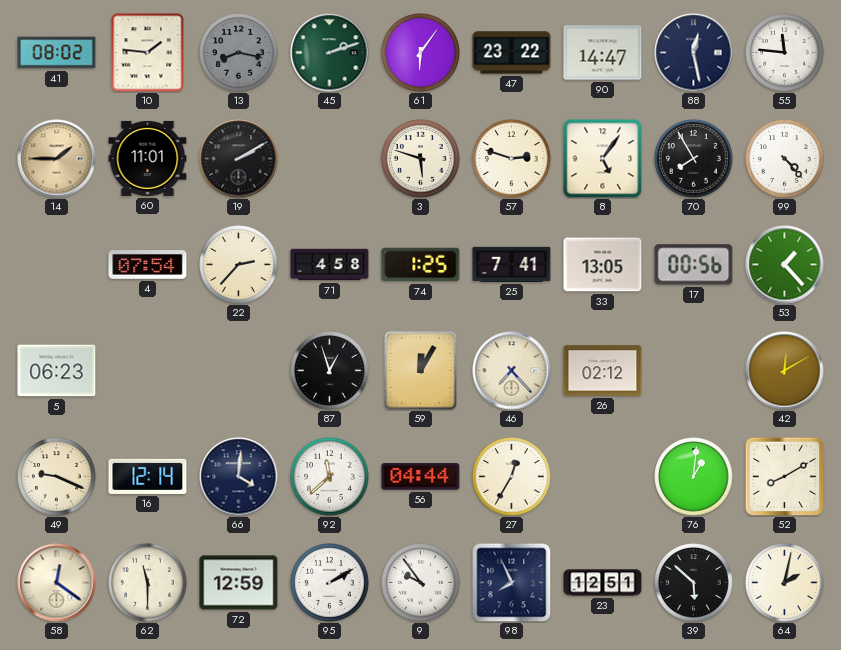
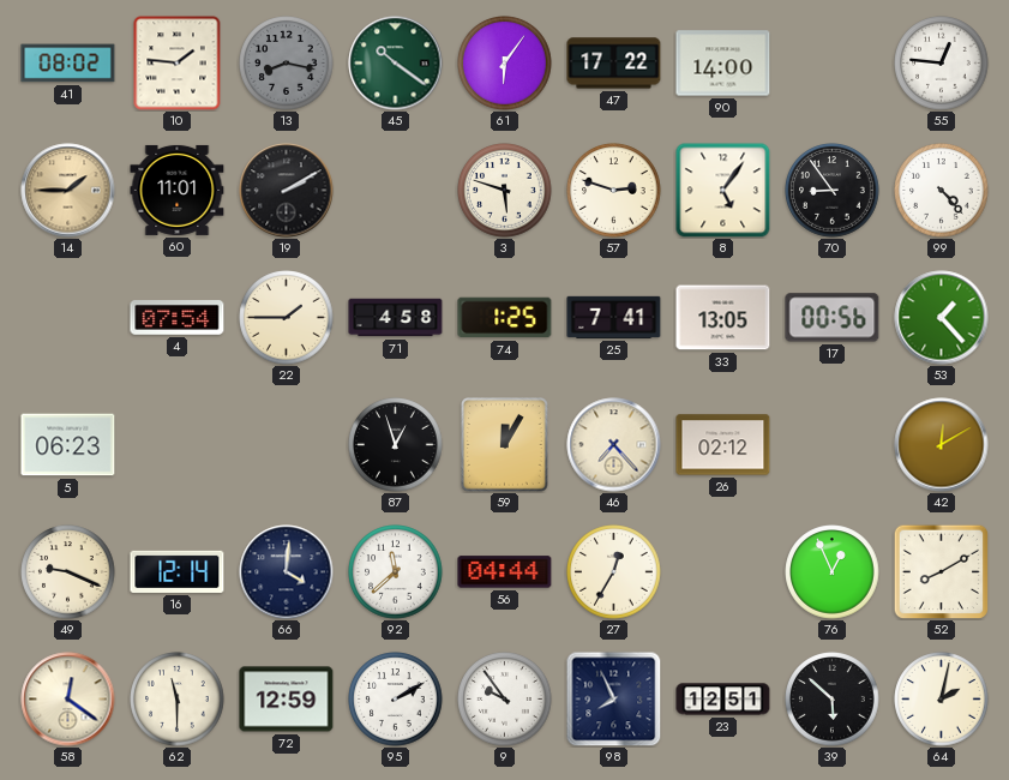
45: 2:12 -> 10:21 (396, 64)
47: 23:22 -> 17:22 (614, 64)
90: 14:47 -> 14:00 (723, 64)
88: 12:28 -> none (694, 53)
55: 11:46 -> 12:46 (942, 64)
70: 7:55 -> 8:54 (833, 191)
22: 2:37 -> 1:45 (287, 318)
76: 1:01 -> 12:56 (833, 572)
